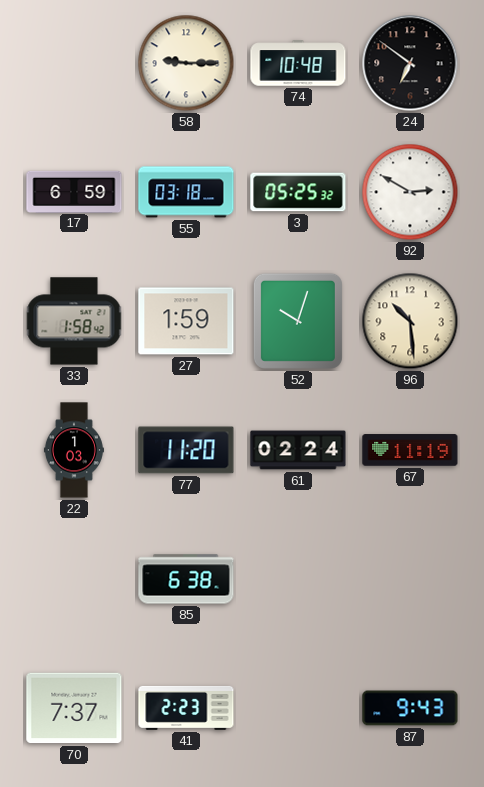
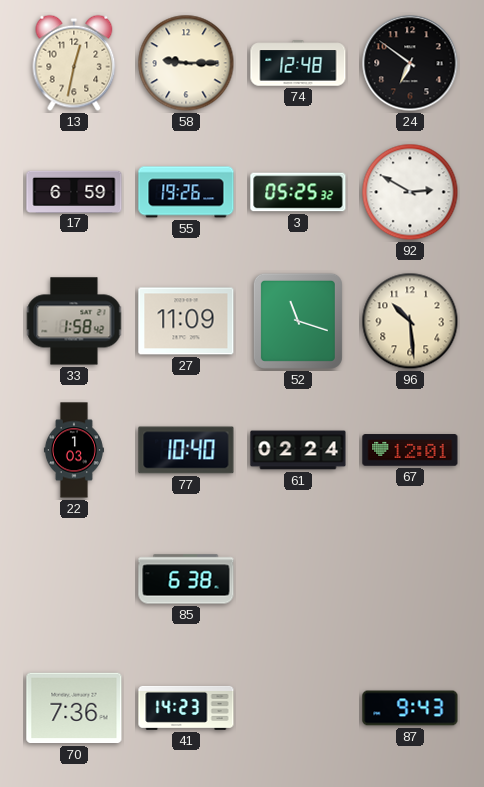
13: none -> 12:32 (74, 63)
74: 10:48 -> 12:48 (298, 63)
55: 03:18 -> 19:26 (186, 192)
27: 1:59 -> 11:09 (186, 321)
52: 10:03 -> 11:18 (298, 321)
77: 11:20 -> 10:40 (186, 450)
67: 11:19 -> 12:01 (410, 450)
70: 7:37 -> 7:36 (74, 708)
41: 2:23 -> 14:23 (186, 708)
